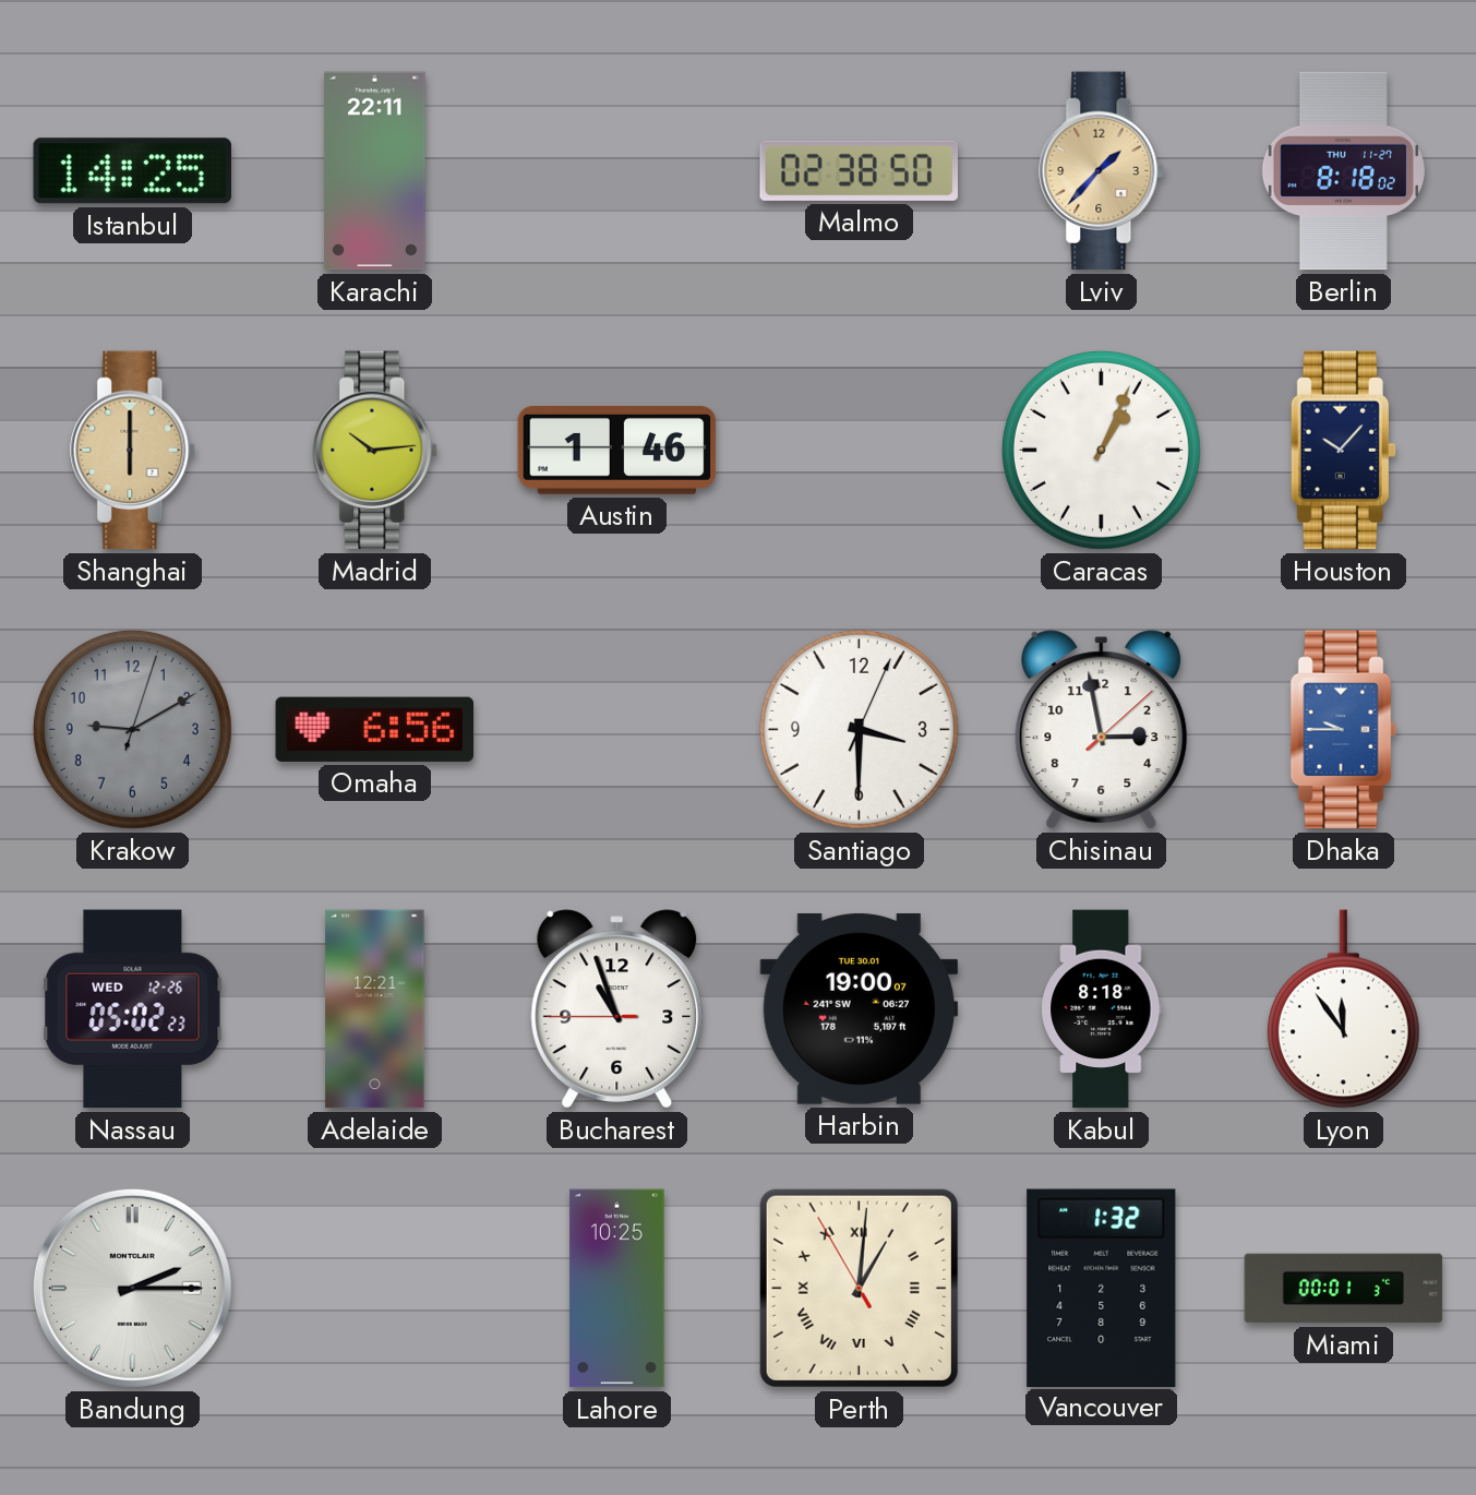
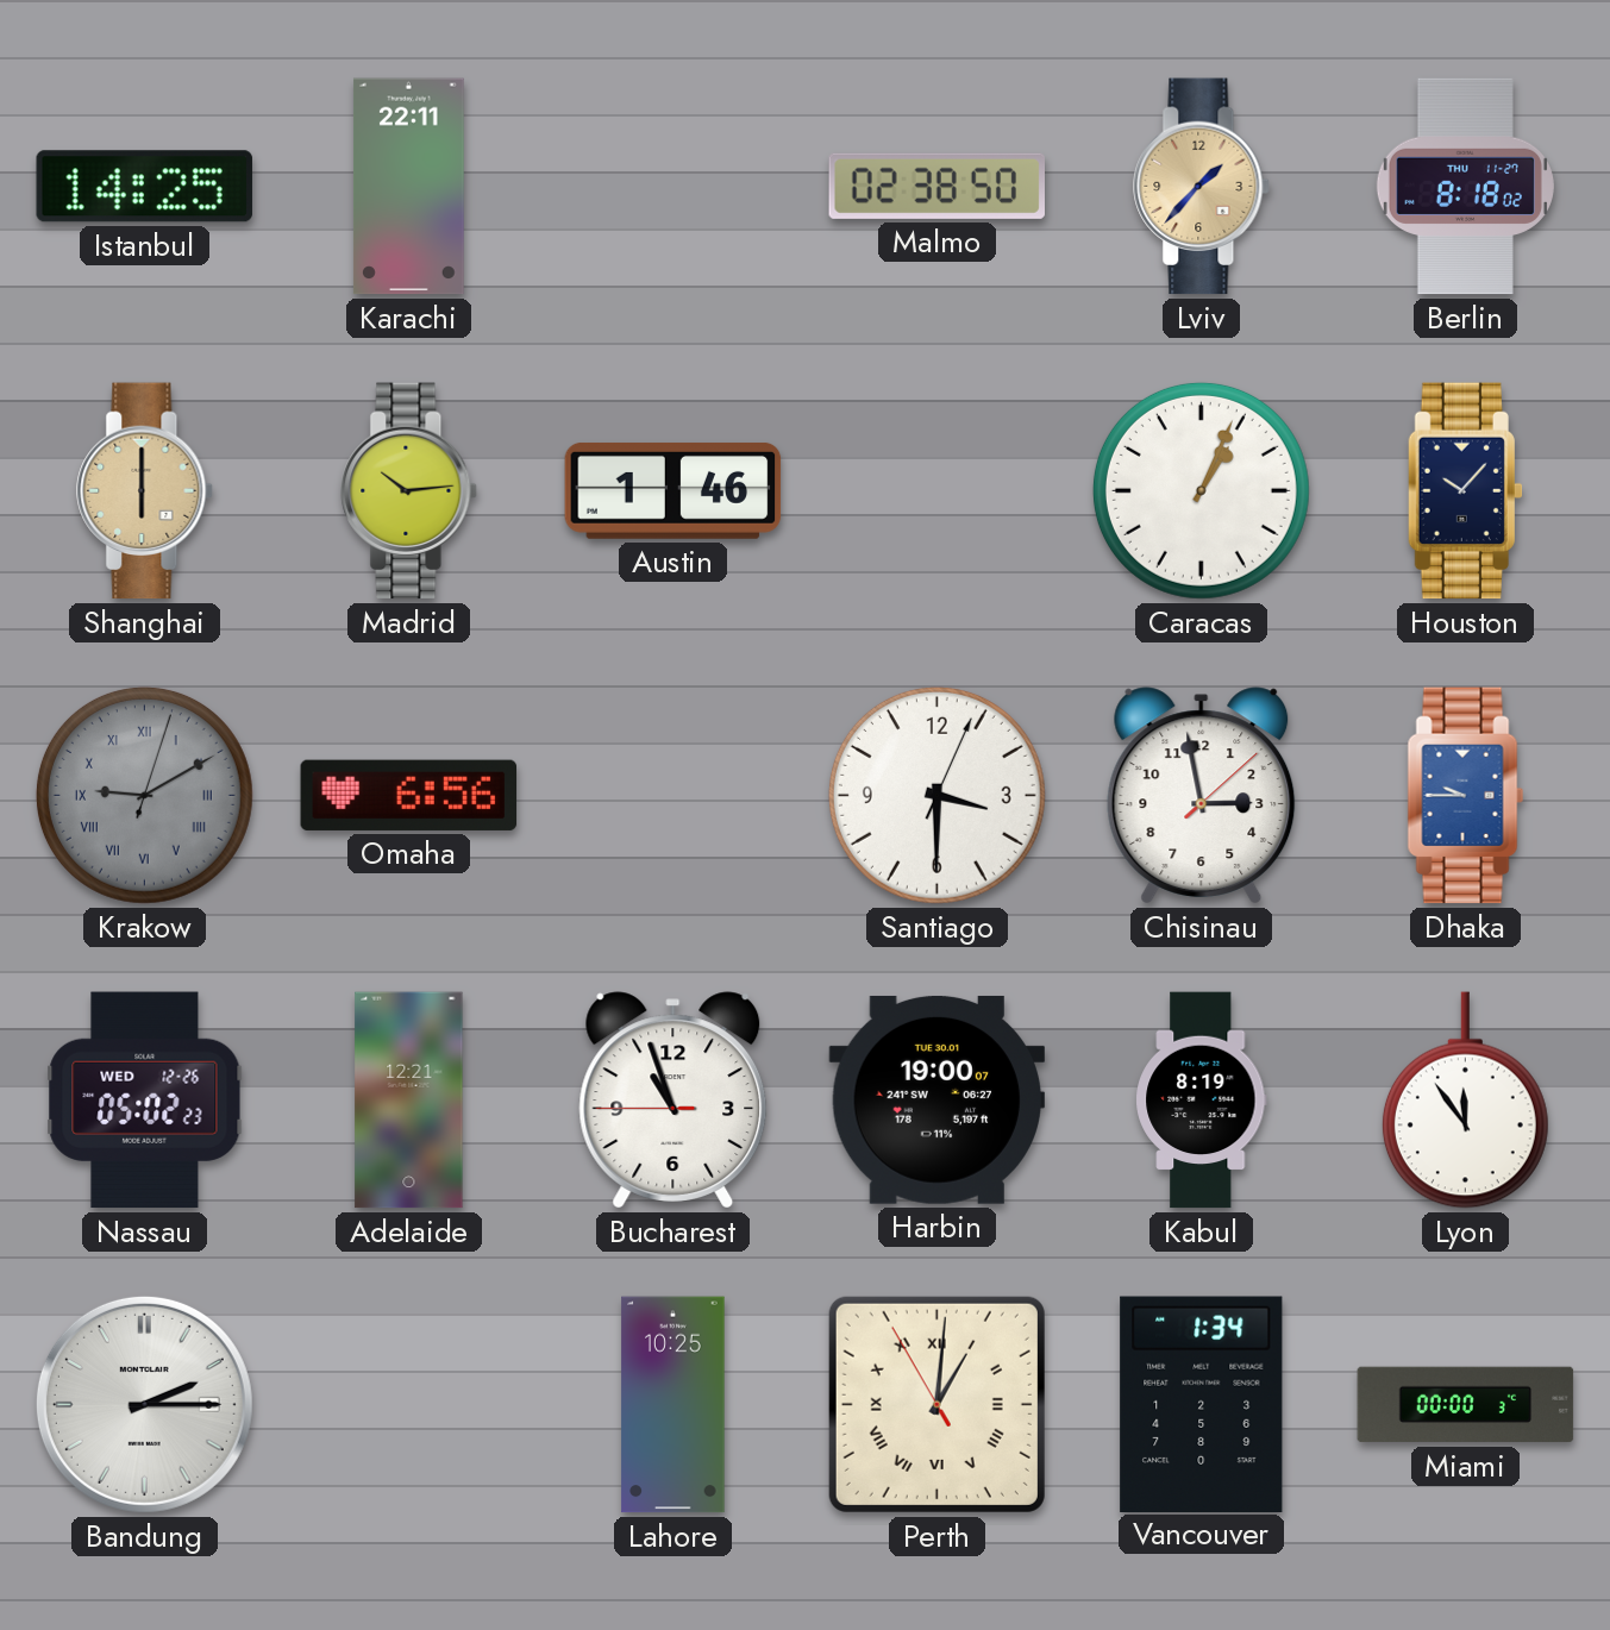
Krakow numerals: Arabic -> Roman (144, 795)
Kabul: 8:18 -> 8:19 (1202, 1101)
Vancouver: 1:32 -> 1:34 (1202, 1404)
Miami: 00:01 -> 00:00 (1466, 1405)
